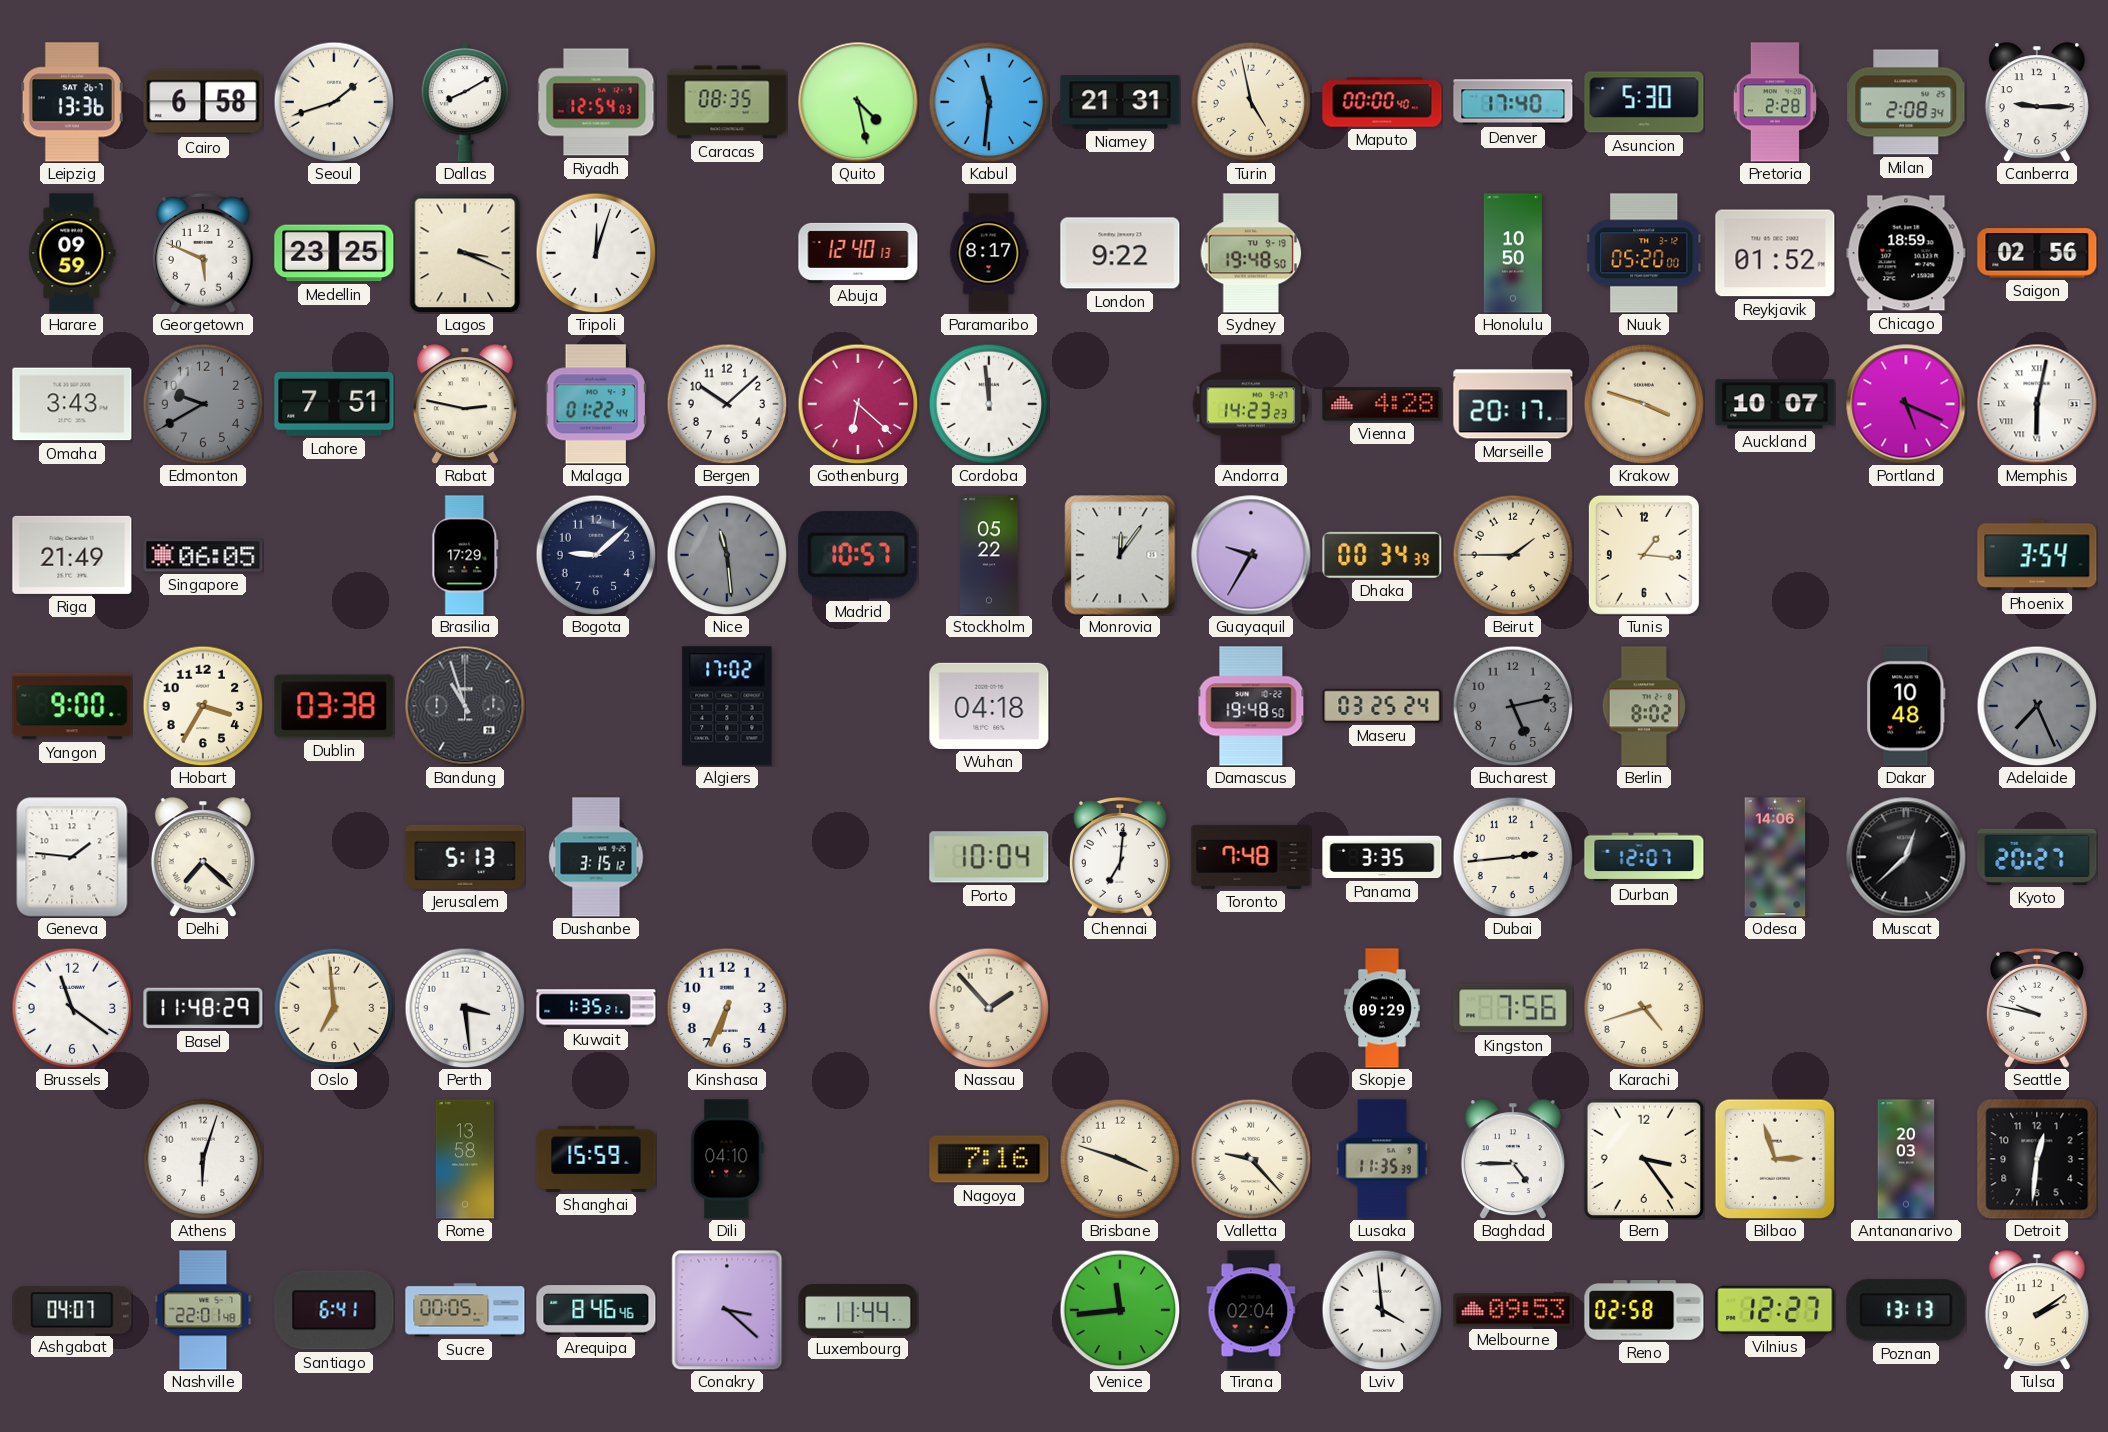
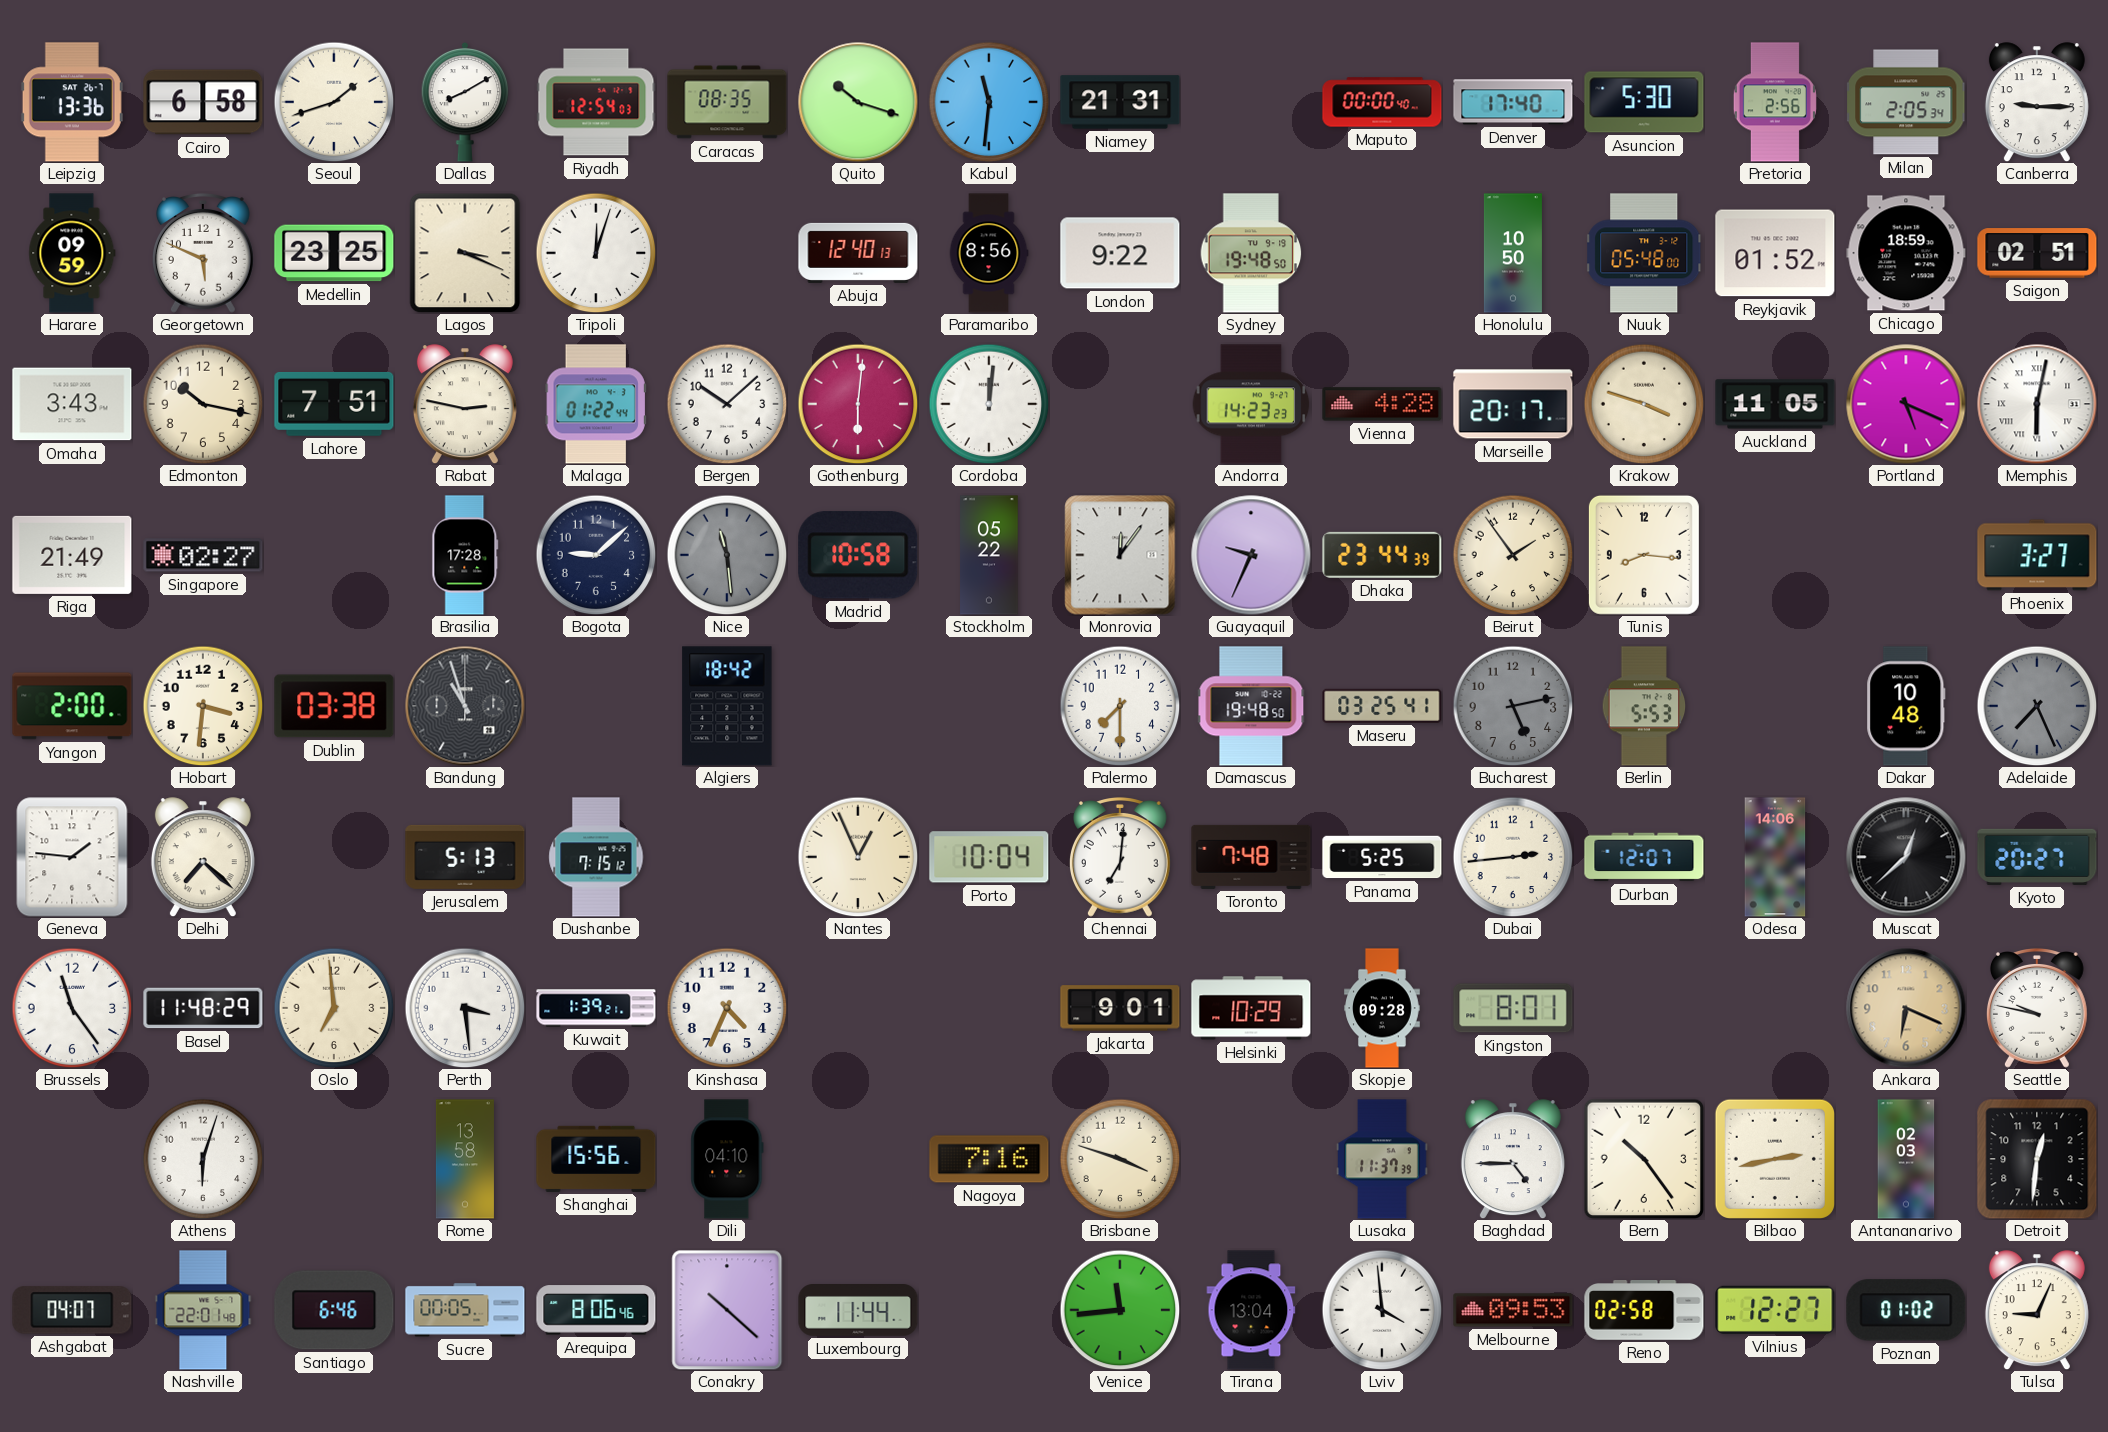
Quito: 4:28 -> 10:18 (858, 102)
Turin: 4:58 -> none (1251, 102)
Pretoria: 2:28 -> 2:56 (1775, 102)
Milan: 2:08 -> 2:05 (1906, 102)
Paramaribo: 8:17 -> 8:56 (989, 253)
Nuuk: 05:20 -> 05:48 (1644, 253)
Saigon: 02:56 -> 02:51 (2037, 253)
Edmonton: 9:40 -> 10:17 (203, 404)
Edmonton dial: grey -> cream (203, 404)
Gothenburg: 6:22 -> 6:01 (858, 404)
Cordoba: 11:59 -> 12:01 (989, 404)
Auckland: 10:07 -> 11:05 (1775, 404)
Singapore: 06:05 -> 02:27 (203, 555)
Brasilia: 17:29 -> 17:28 (465, 555)
Madrid: 10:57 -> 10:58 (858, 555)
Guayaquil: 9:35 -> 9:34 (1251, 555)
Dhaka: 00:34 -> 23:44 (1382, 555)
Beirut: 1:45 -> 1:54 (1513, 555)
Tunis: 1:16 -> 8:16 (1644, 555)
Phoenix: 3:54 -> 3:27 (2037, 555)
Yangon: 9:00 -> 2:00 (72, 706)
Hobart: 3:35 -> 3:31 (203, 706)
Algiers: 17:02 -> 18:42 (727, 706)
Wuhan: 04:18 -> none (989, 706)
Palermo: none -> 7:30 (1120, 706)
Maseru: 03:25:24 -> 03:25:41 (1382, 706)
Berlin: 8:02 -> 5:53 (1644, 706)
Dushanbe: 3:15 -> 7:15 (596, 857)
Nantes: none -> 12:56 (858, 857)
Panama: 3:35 -> 5:25 (1382, 857)
Brussels: 11:21 -> 11:24 (72, 1008)
Kuwait: 1:35 -> 1:39 (596, 1008)
Kinshasa: 6:34 -> 4:34 (727, 1008)
Nassau: 1:53 -> none (989, 1008)
Jakarta: none -> 9:01 (1120, 1008)
Helsinki: none -> 10:29 (1251, 1008)
Skopje: 09:29 -> 09:28 (1382, 1008)
Kingston: 7:56 -> 8:01 (1513, 1008)
Karachi: 4:42 -> none (1644, 1008)
Ankara: none -> 6:19 (1906, 1008)
Shanghai: 15:59 -> 15:56 (596, 1159)
Valletta: 9:23 -> none (1251, 1159)
Lusaka: 11:35 -> 11:37 (1382, 1159)
Bern: 3:24 -> 10:24 (1643, 1158)
Bilbao: 2:57 -> 2:43 (1775, 1159)
Antananarivo: 20:03 -> 02:03 (1906, 1159)
Santiago: 6:41 -> 6:46 (334, 1310)
Arequipa: 8:46 -> 8:06 (596, 1310)
Conakry: 3:22 -> 10:22 (727, 1310)
Tirana: 02:04 -> 13:04 (1251, 1310)
Poznan: 13:13 -> 01:02 (1906, 1310)
Tulsa: 2:09 -> 9:04 (2037, 1310)
